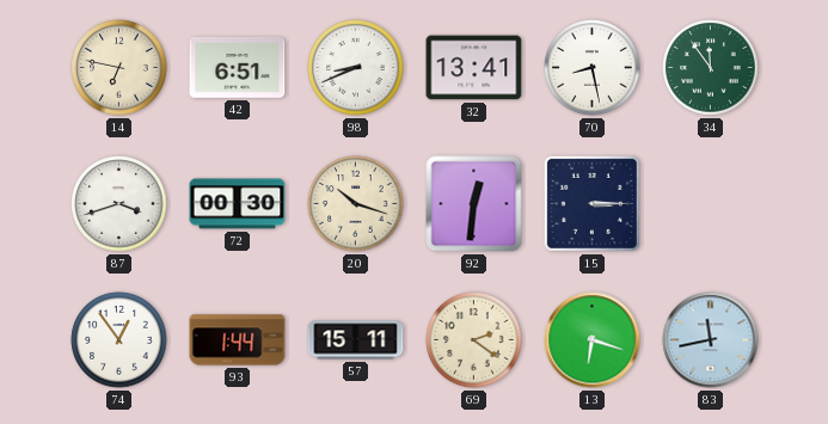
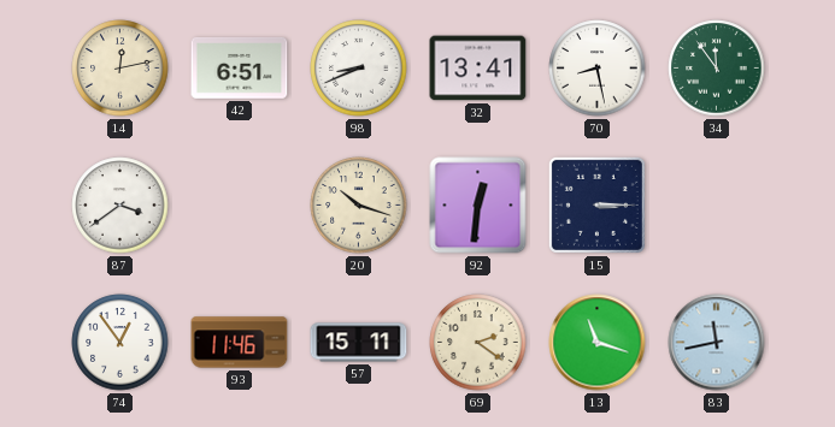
14: 6:47 -> 12:13 (120, 69)
87: 3:42 -> 3:39 (120, 206)
72: 00:30 -> none (238, 204)
93: 1:44 -> 11:46 (240, 343)
13: 6:18 -> 11:18 (598, 343)
